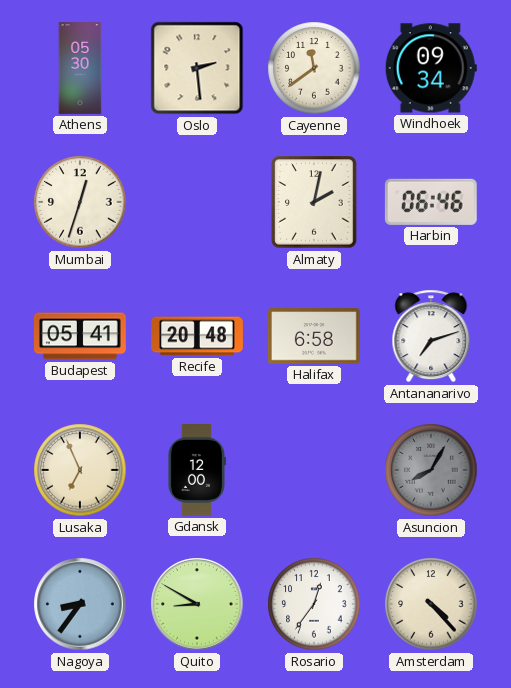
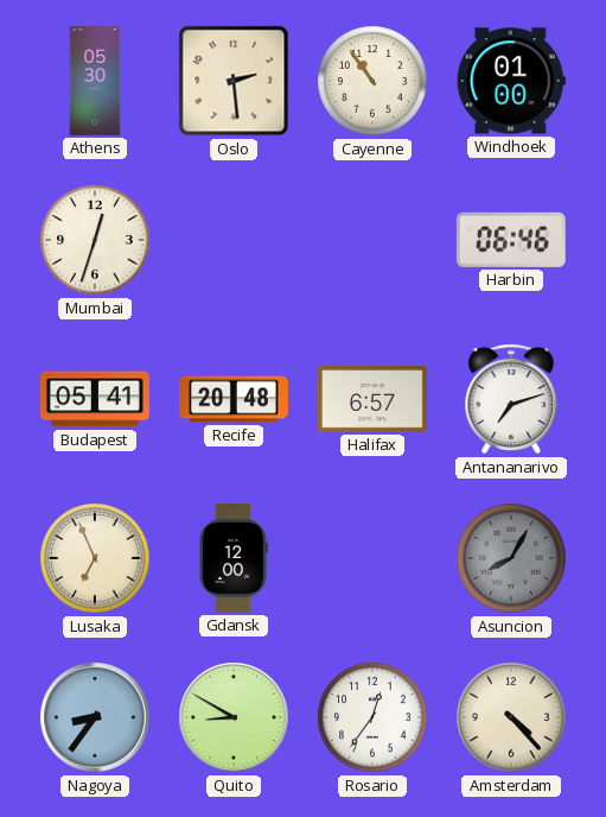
Cayenne: 11:39 -> 10:54 (372, 81)
Windhoek: 09:34 -> 01:00 (511, 81)
Almaty: 2:02 -> none (314, 202)
Halifax: 6:58 -> 6:57 (372, 399)
